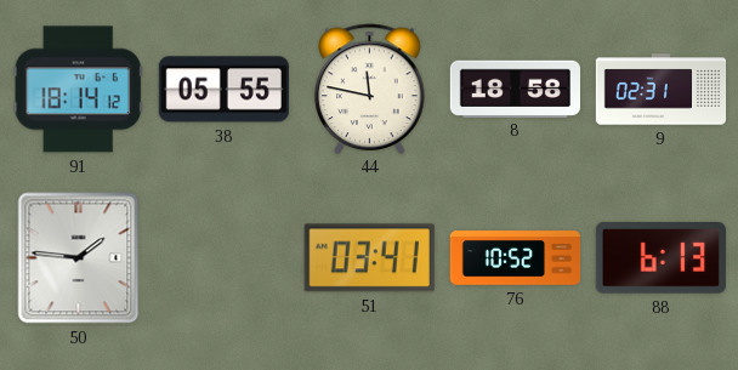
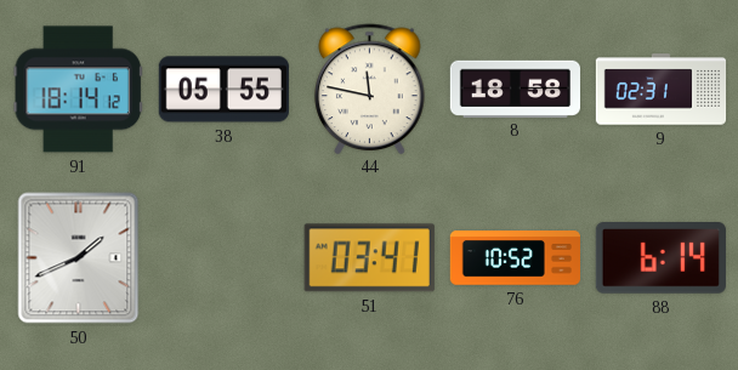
50: 1:46 -> 1:41 (79, 258)
88: 6:13 -> 6:14 (660, 258)
